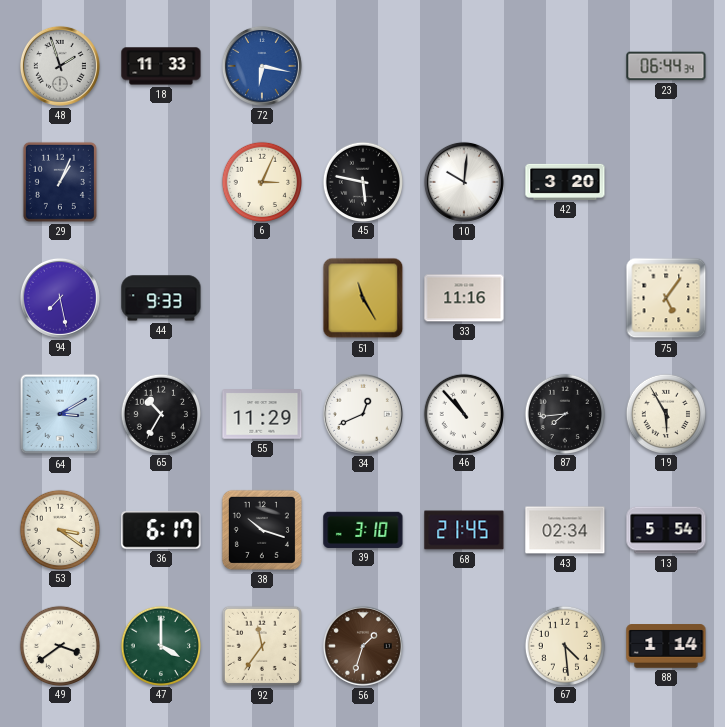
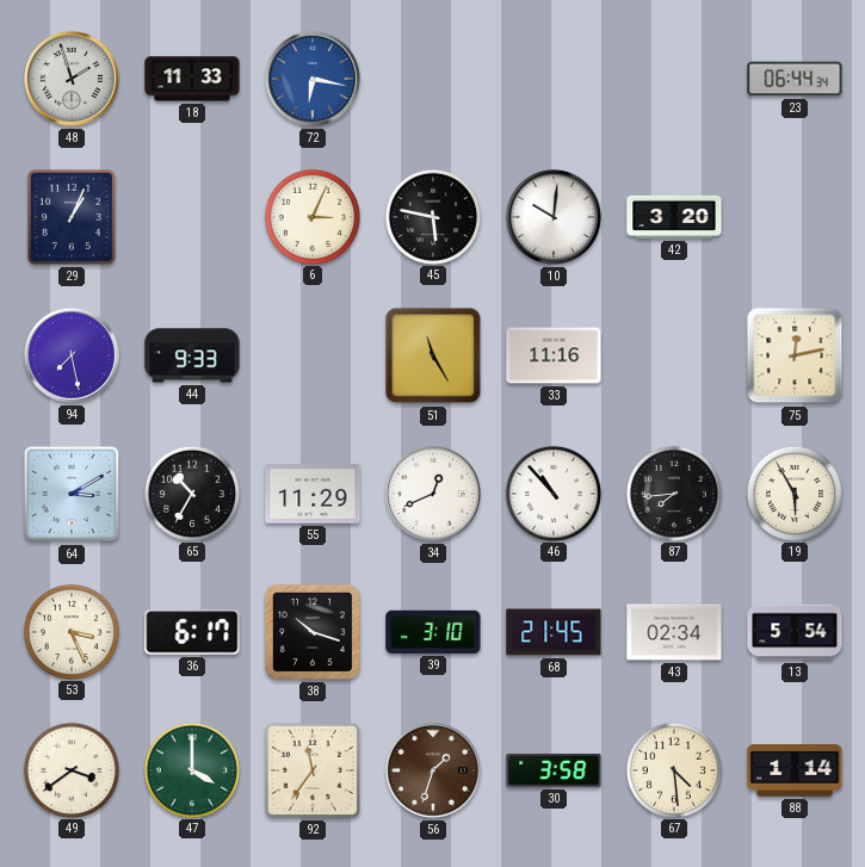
75: 5:06 -> 12:13 (795, 355)
53: 3:21 -> 3:26 (70, 631)
30: none -> 3:58 (554, 770)
